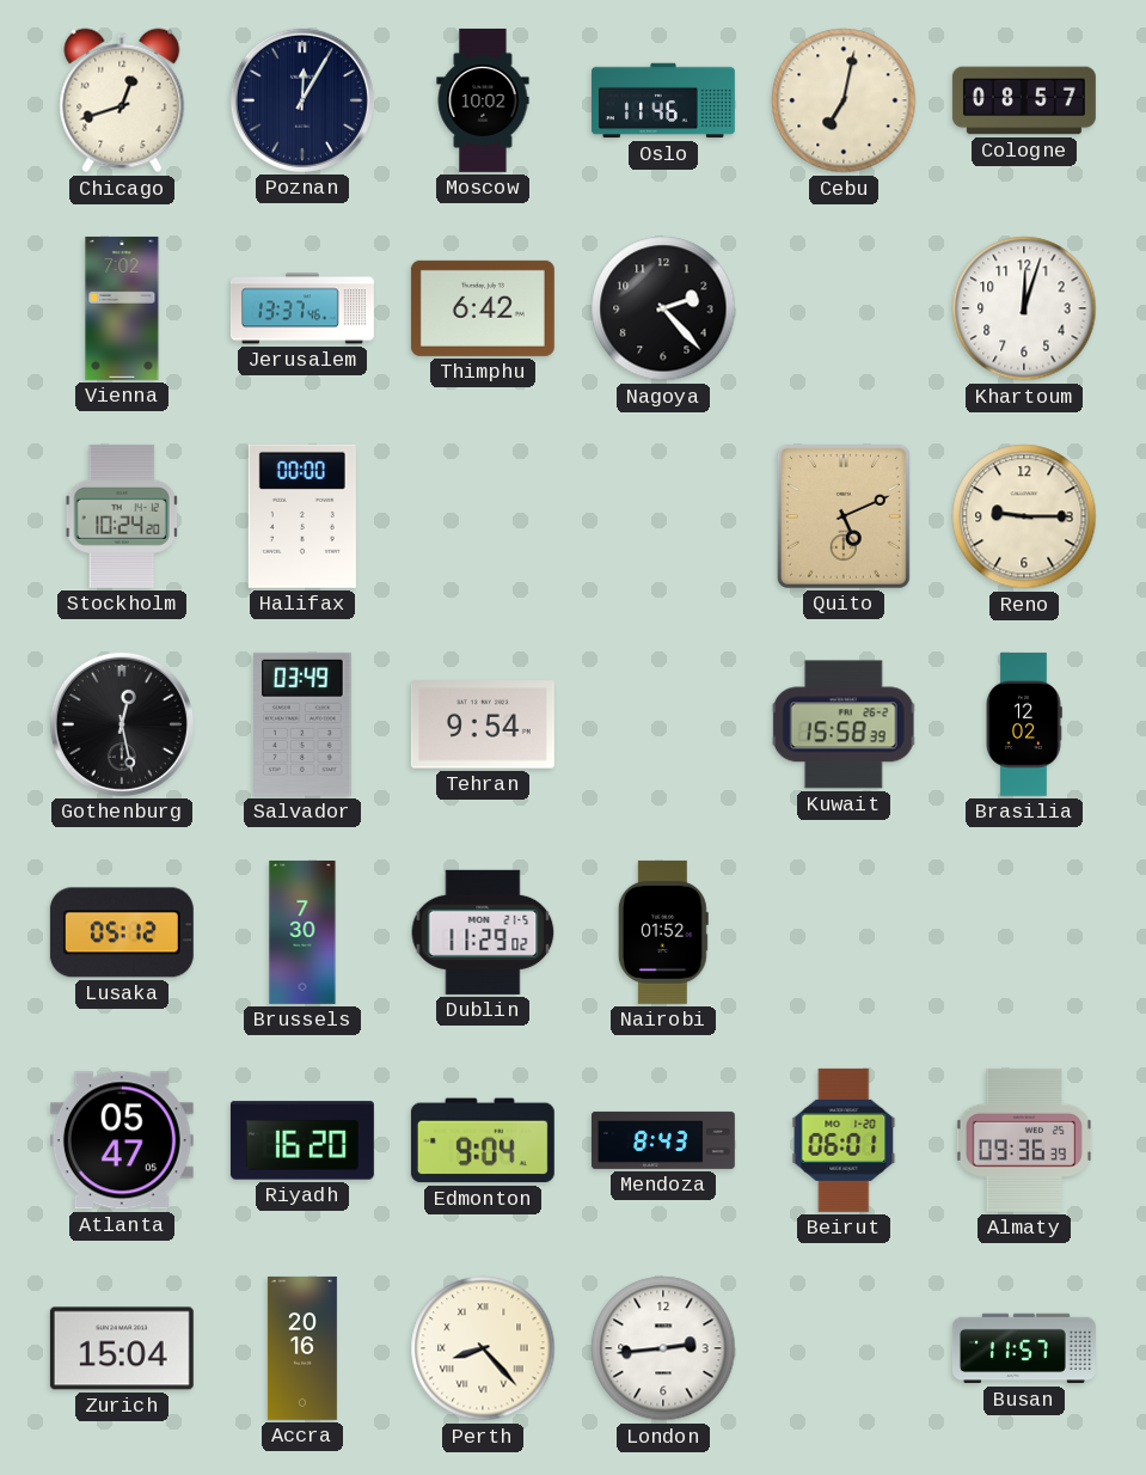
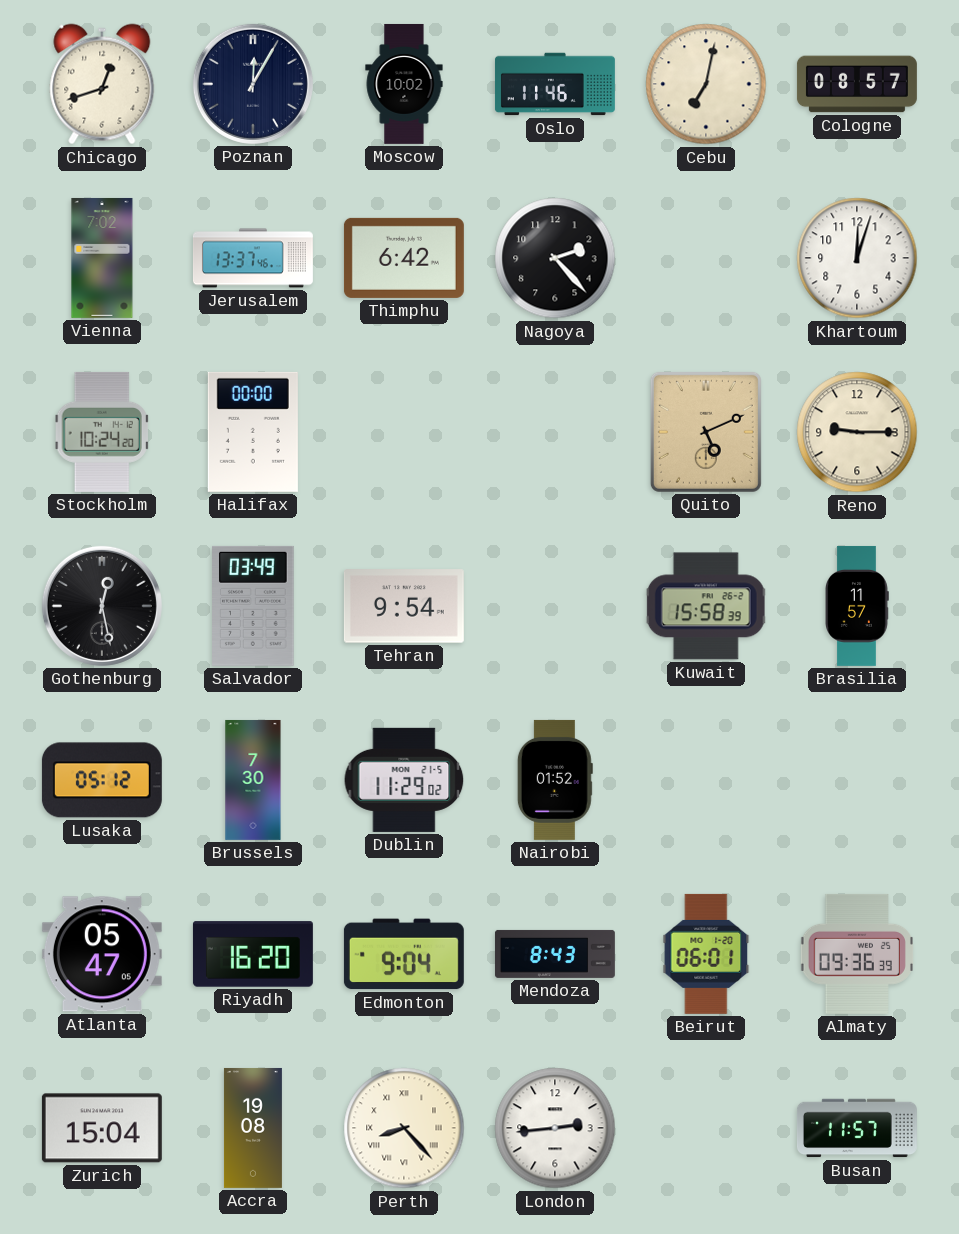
Brasilia: 12:02 -> 11:57 (857, 606)
Accra: 20:16 -> 19:08 (253, 1128)
